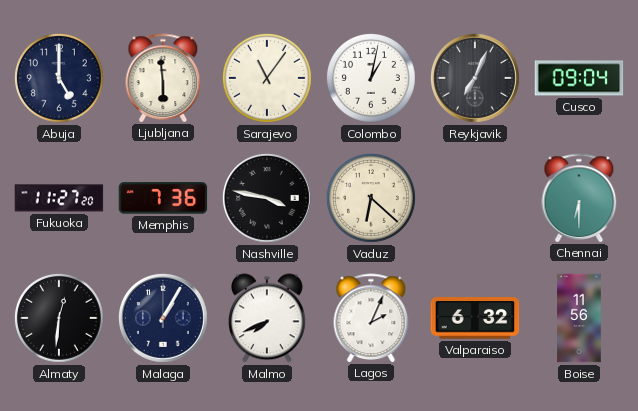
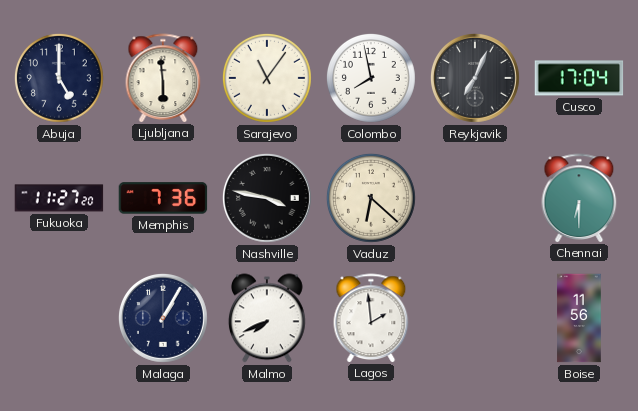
Colombo: 1:02 -> 7:58 (371, 78)
Cusco: 09:04 -> 17:04 (579, 78)
Almaty: 12:31 -> none (59, 318)
Lagos: 2:04 -> 1:59 (371, 318)
Valparaiso: 6:32 -> none (475, 318)
